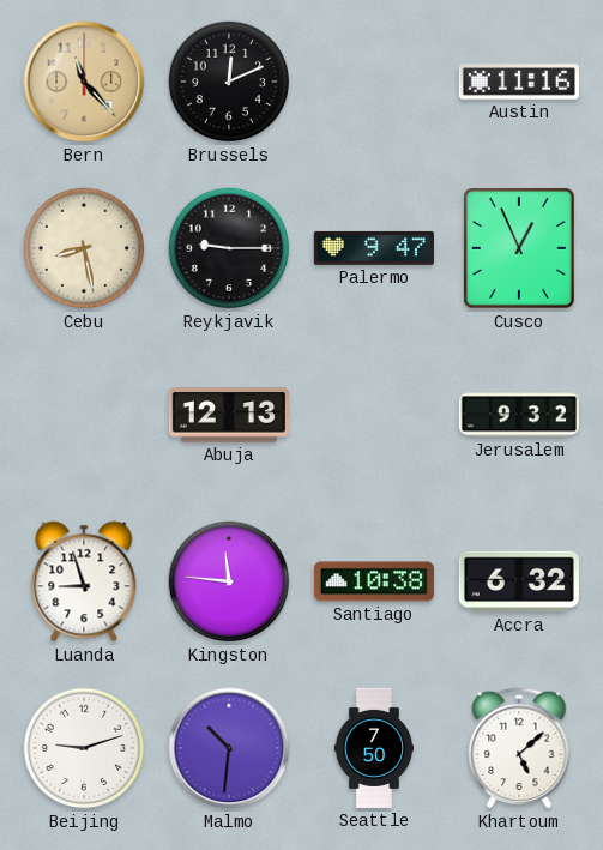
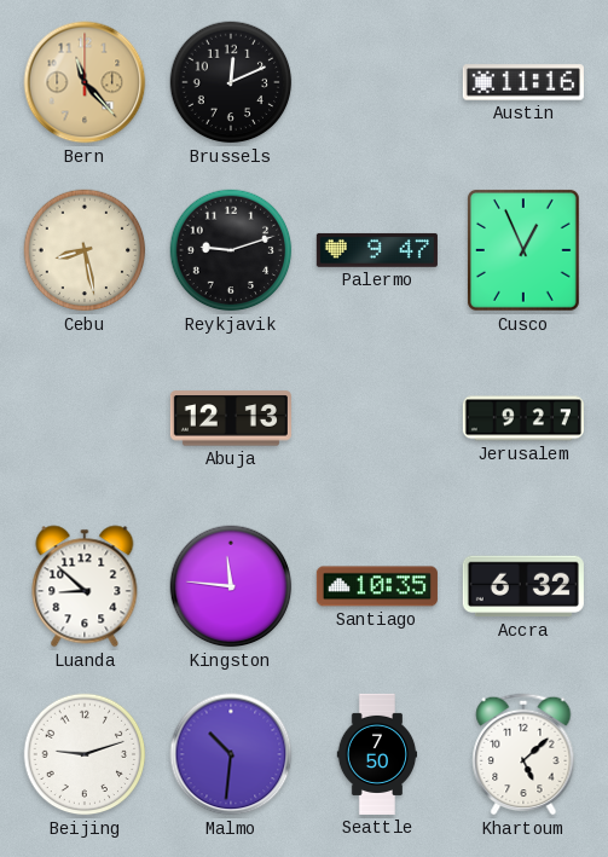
Reykjavik: 9:15 -> 9:12 (231, 250)
Jerusalem: 9:32 -> 9:27 (523, 418)
Luanda: 8:57 -> 8:52 (85, 586)
Santiago: 10:38 -> 10:35 (377, 586)
